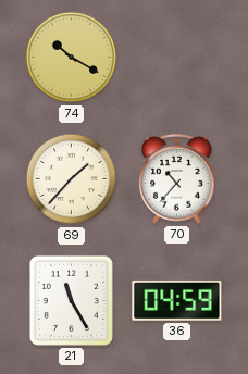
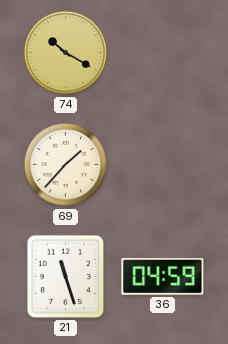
70: 10:37 -> none (177, 179)
21: 11:25 -> 11:27 (65, 276)
